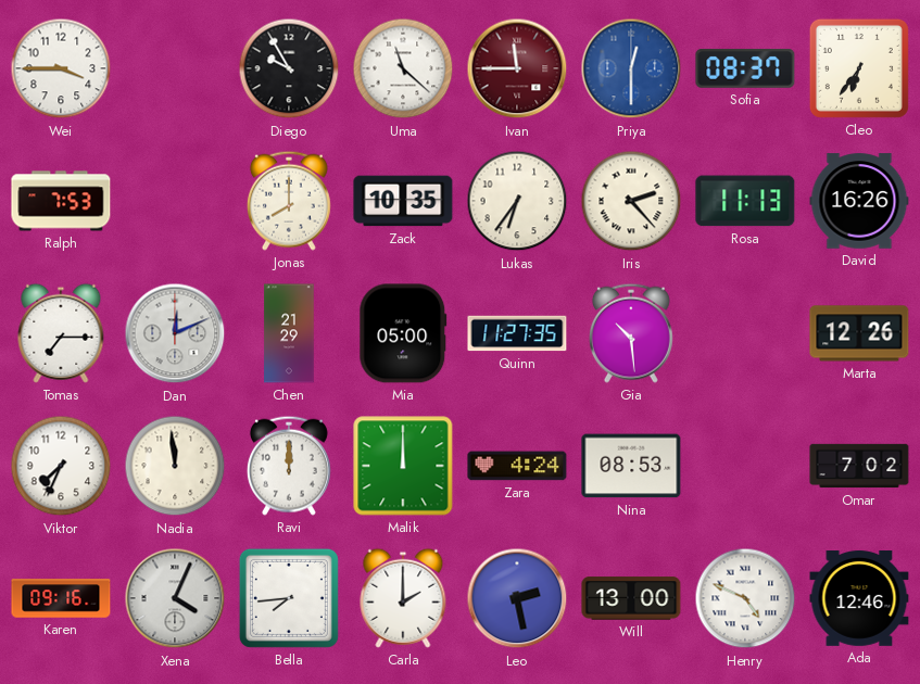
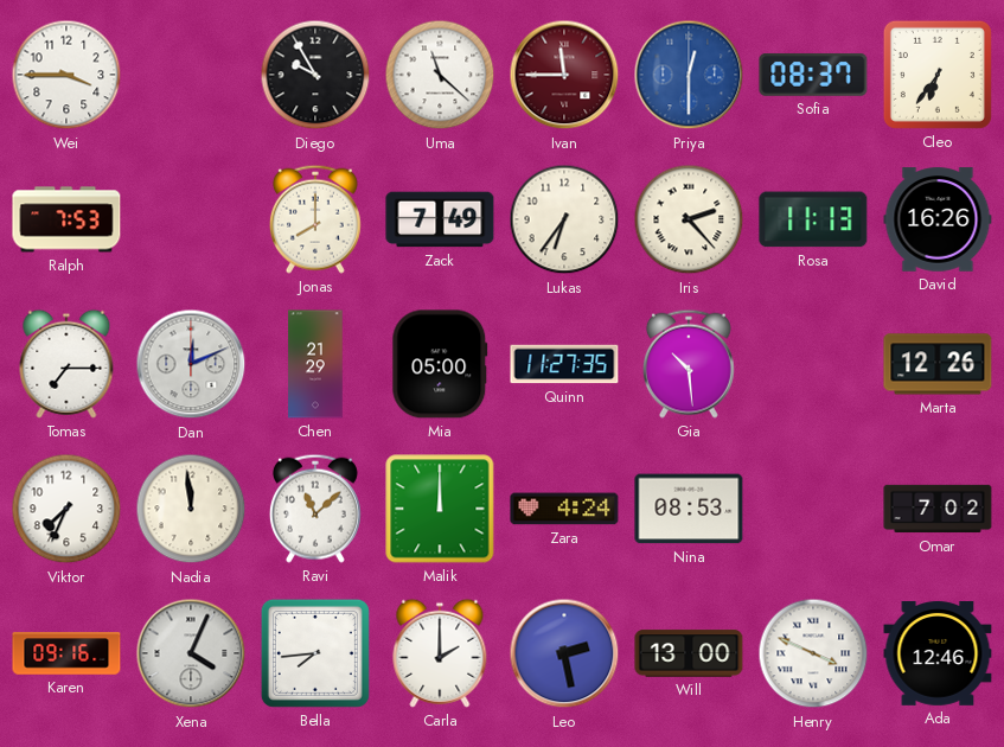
Zack: 10:35 -> 7:49 (440, 219)
Ravi: 12:00 -> 11:08 (315, 509)
Henry: 4:49 -> 3:49 (813, 653)
